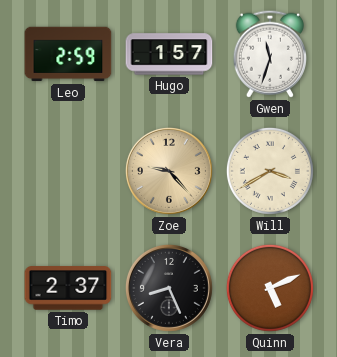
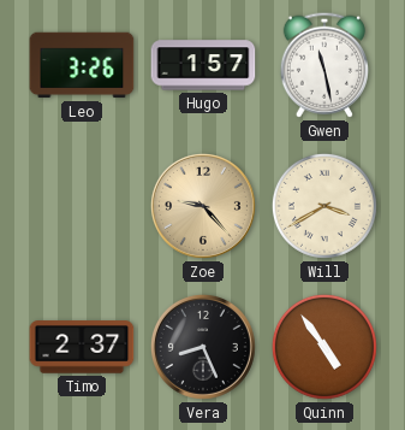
Leo: 2:59 -> 3:26 (82, 65)
Gwen: 11:33 -> 11:28 (324, 65)
Quinn: 5:11 -> 4:54 (324, 347)
